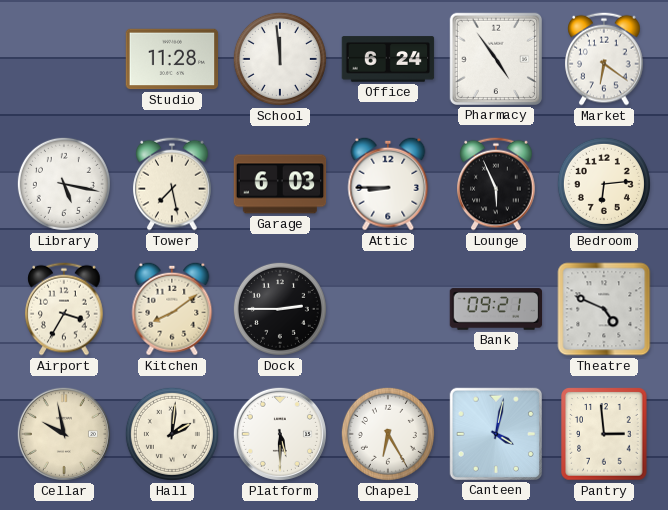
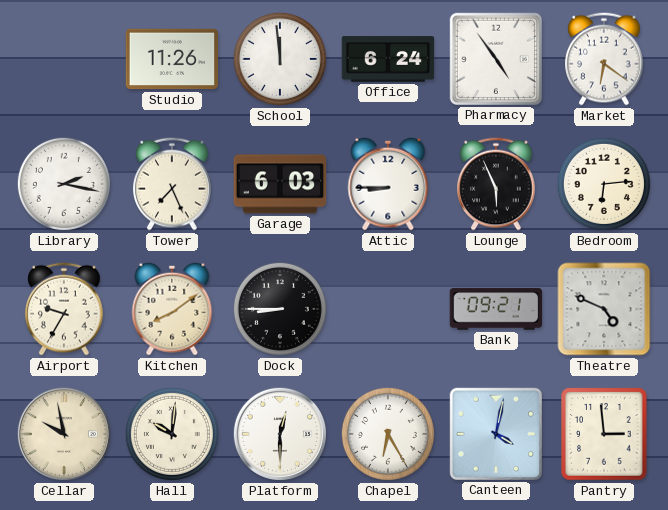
Studio: 11:28 -> 11:26 (172, 59)
Library: 5:17 -> 2:17 (64, 184)
Tower: 7:28 -> 7:26 (172, 184)
Airport: 3:35 -> 9:35 (64, 309)
Dock: 2:45 -> 8:45 (280, 309)
Hall: 2:01 -> 10:01 (172, 434)
Platform: 5:30 -> 12:30 (280, 434)
